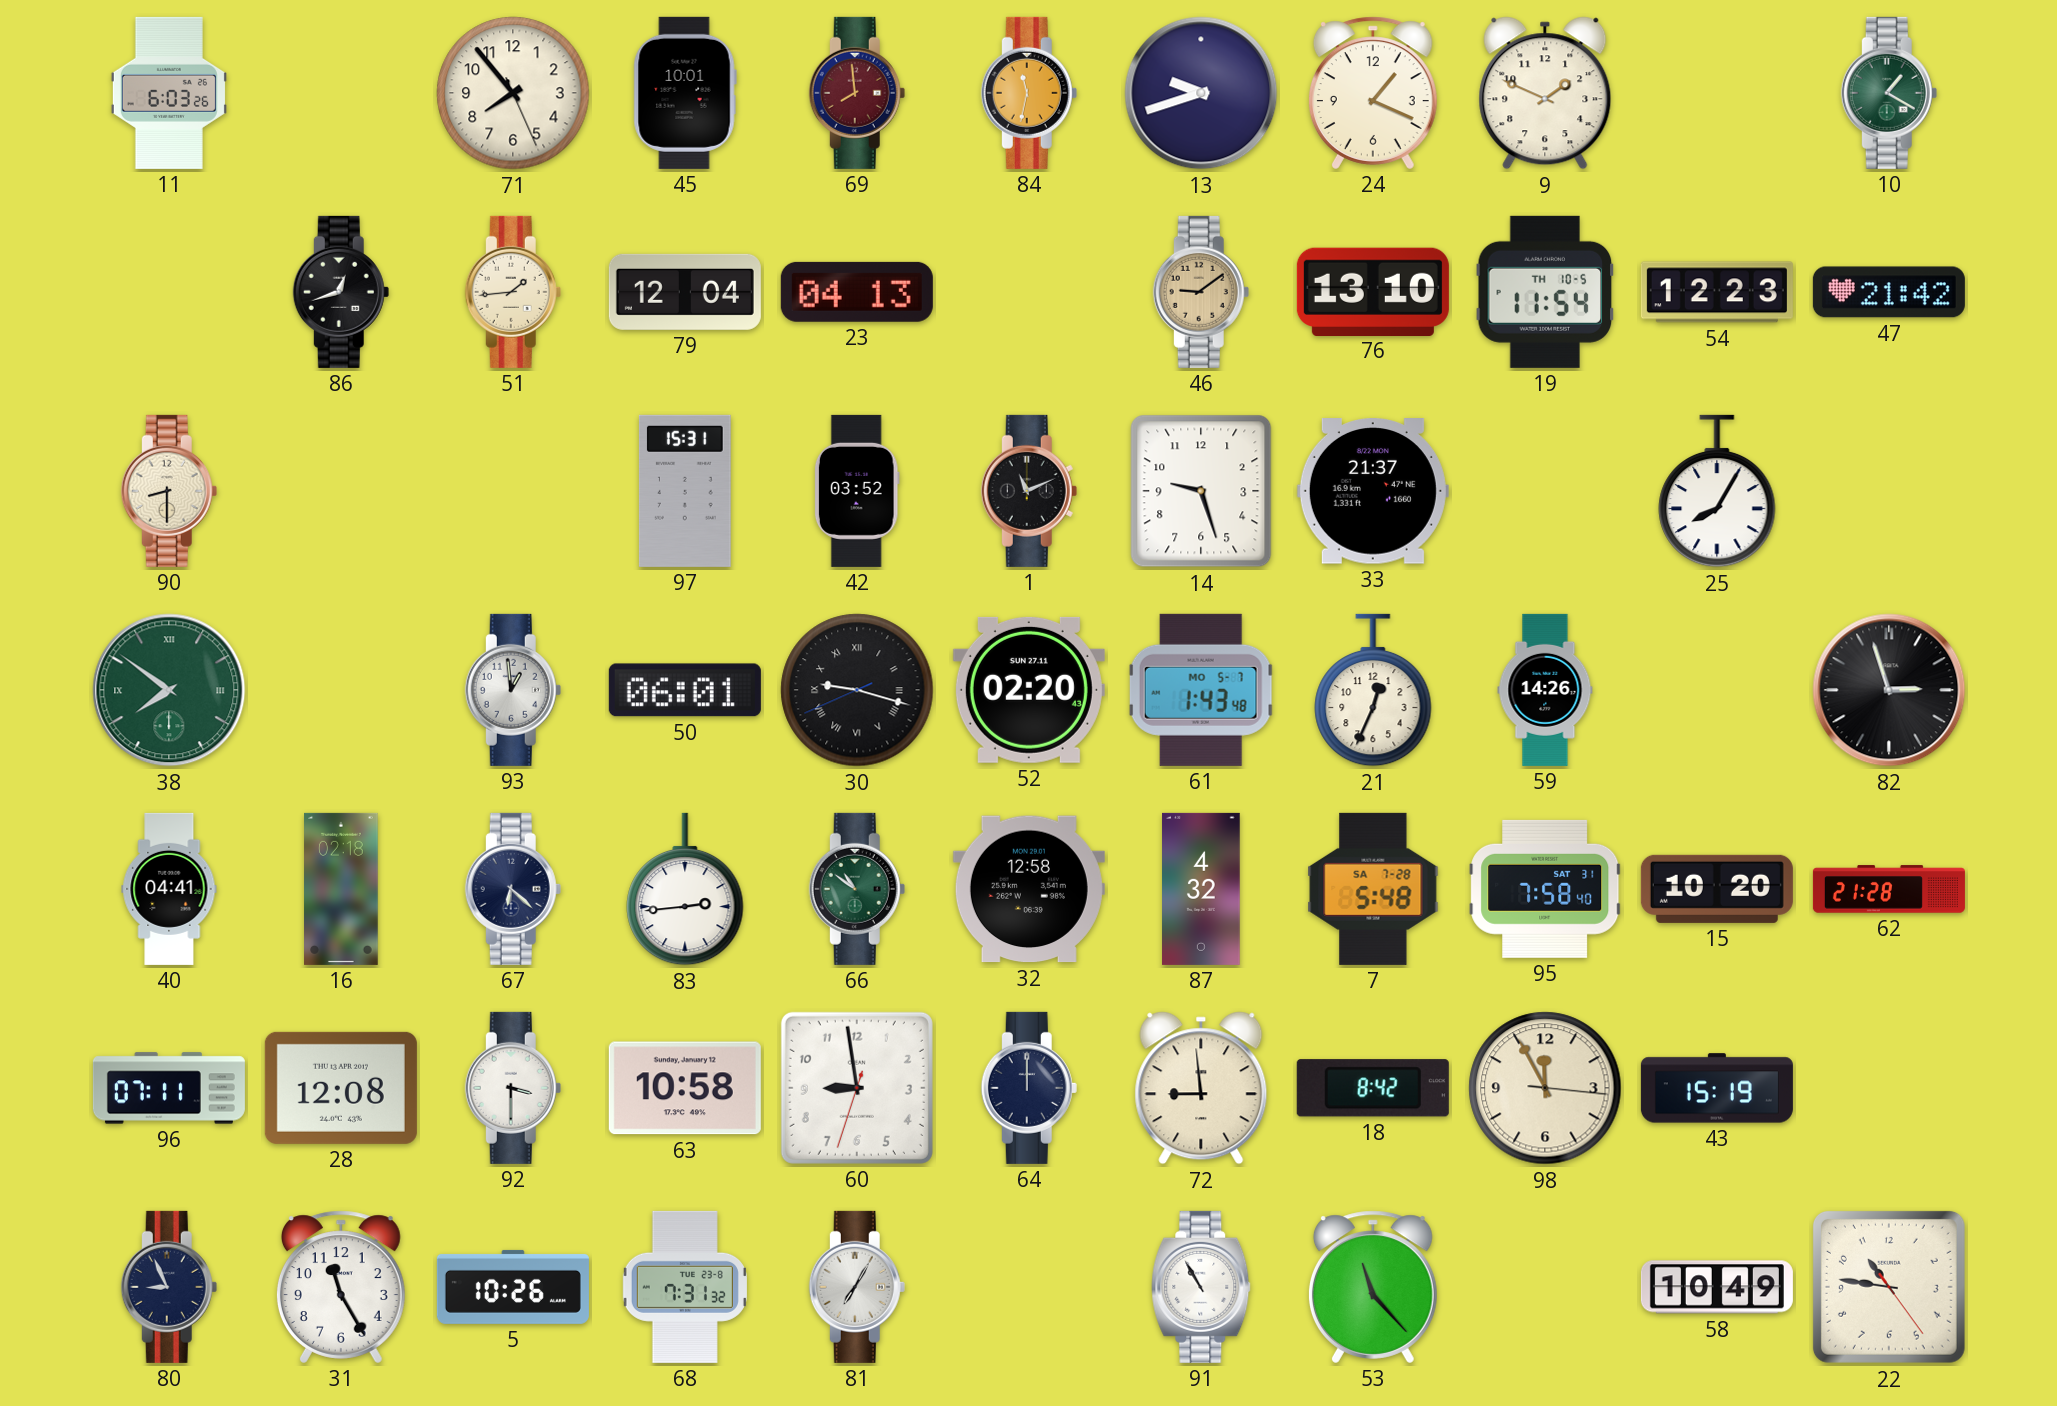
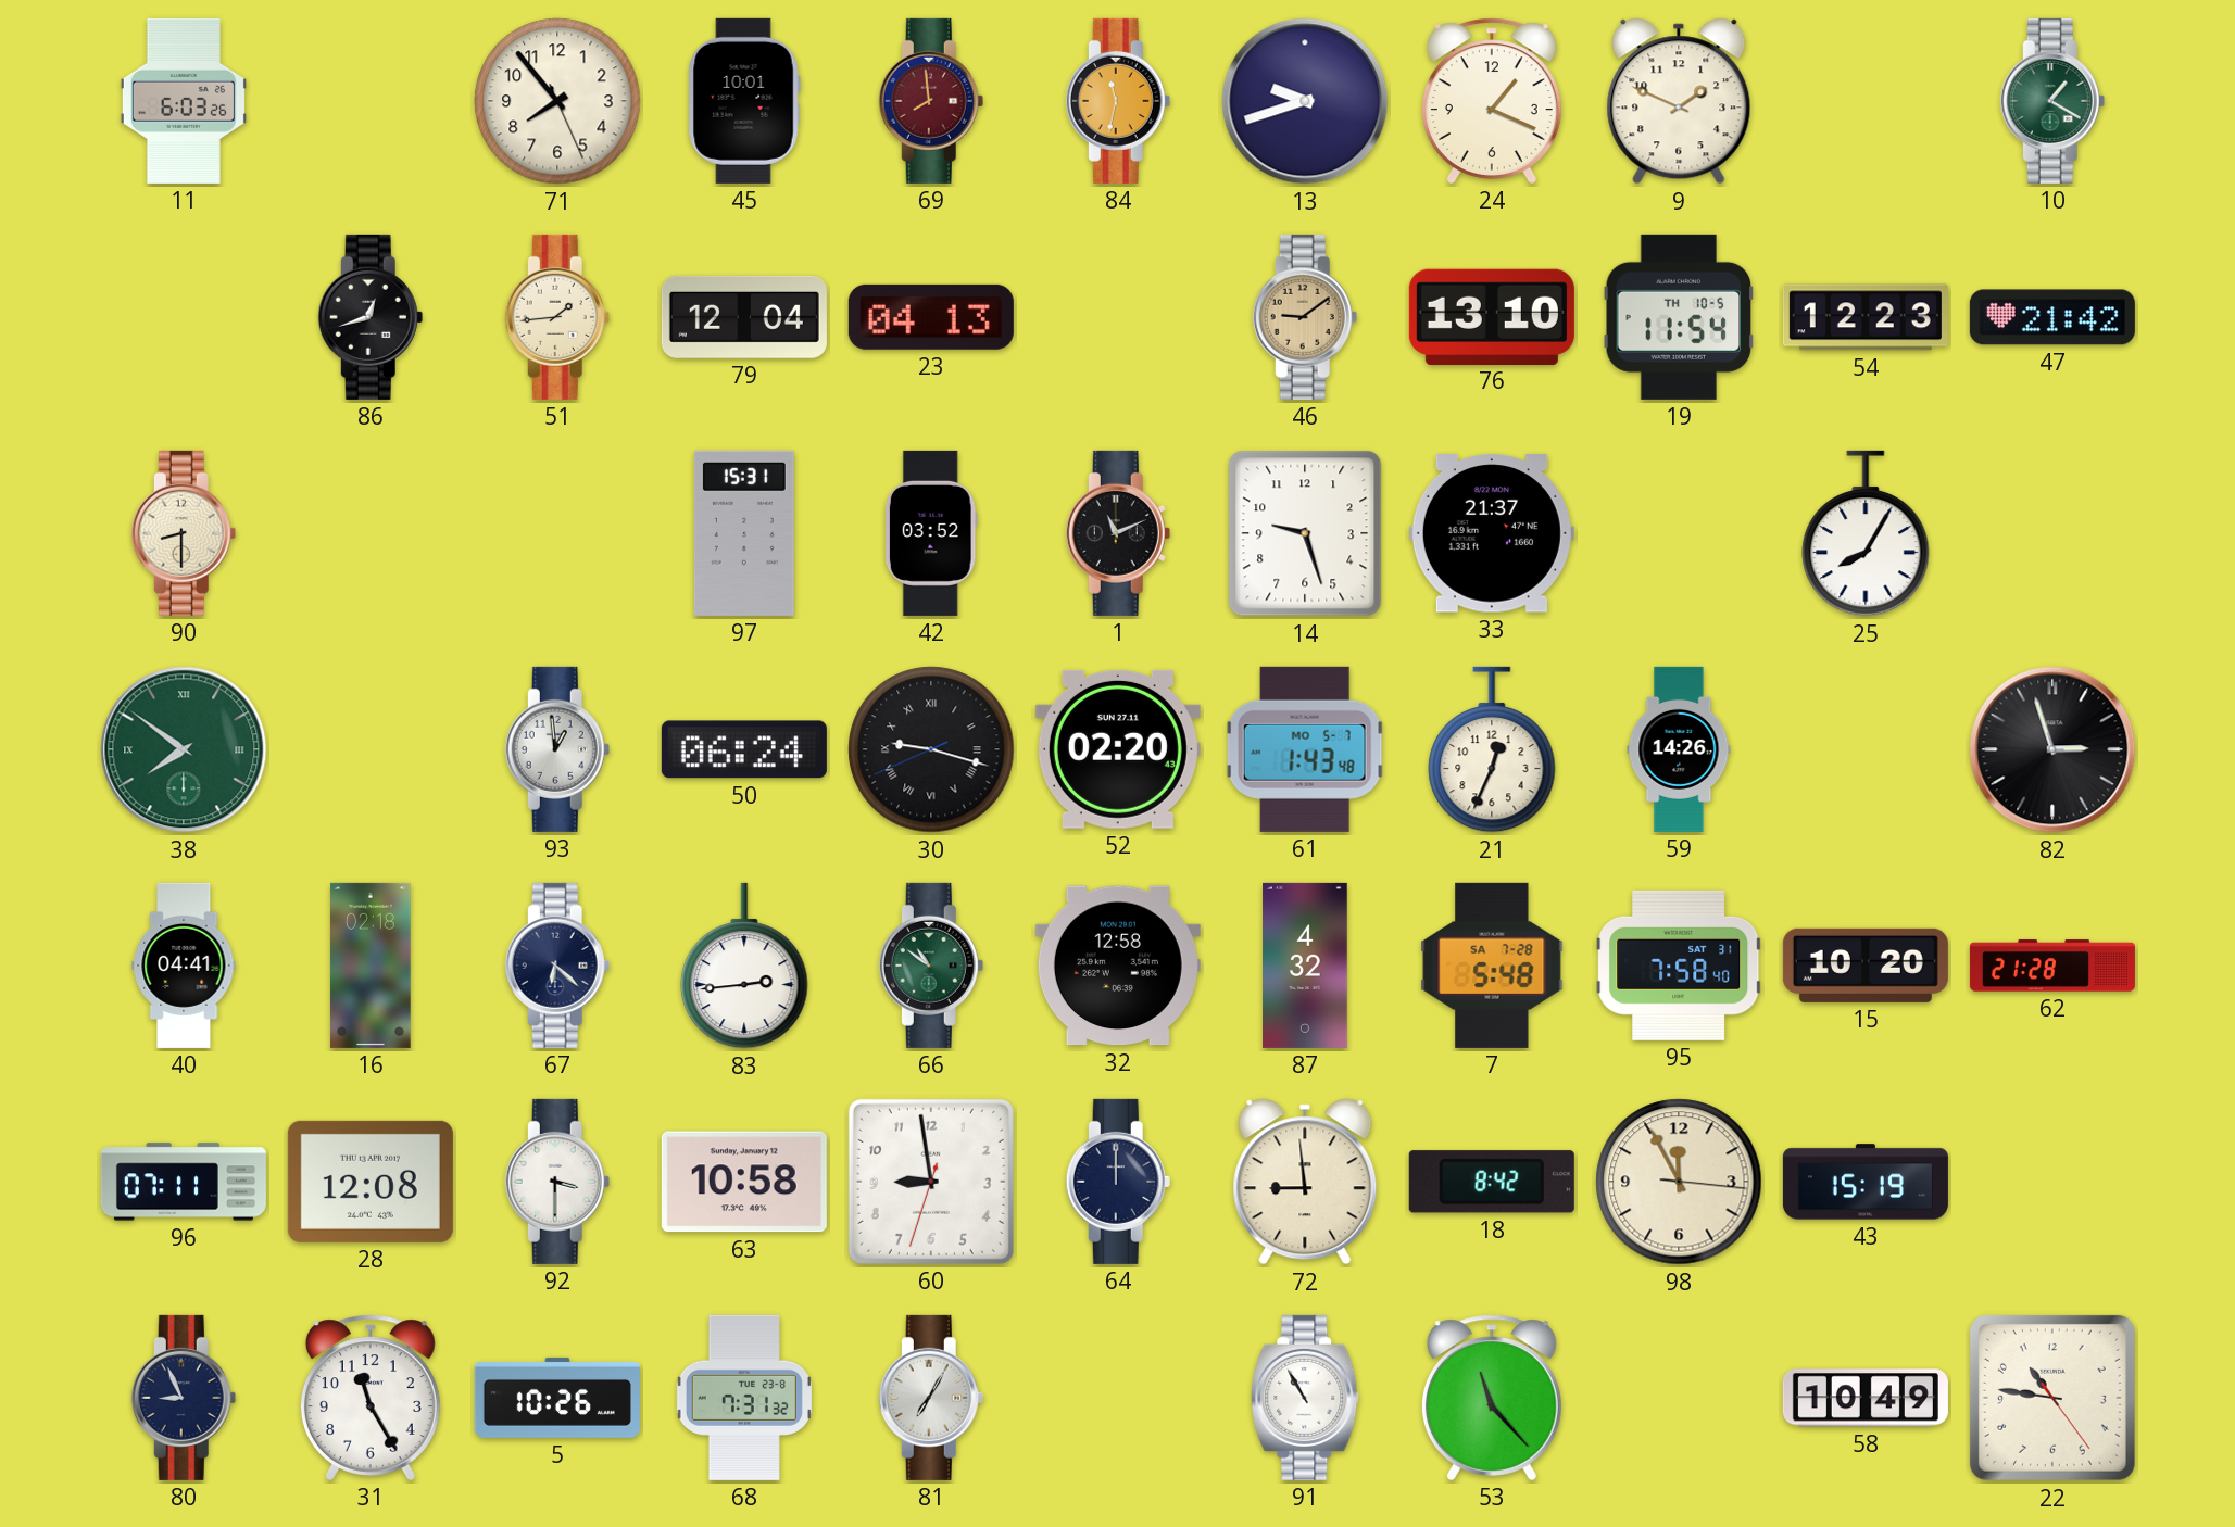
50: 06:01 -> 06:24 (744, 749)
